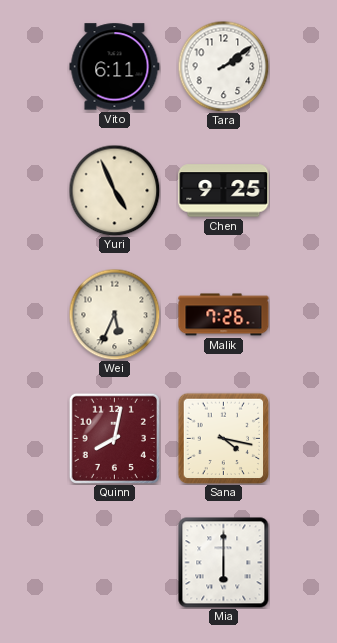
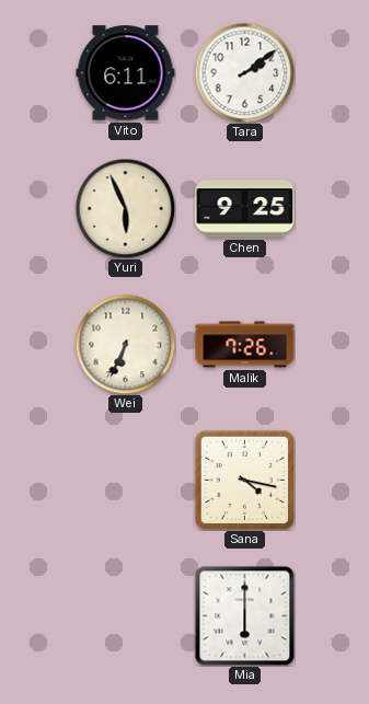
Yuri: 4:56 -> 5:56 (125, 208)
Wei: 5:34 -> 6:34 (125, 344)
Quinn: 8:02 -> none (114, 438)
